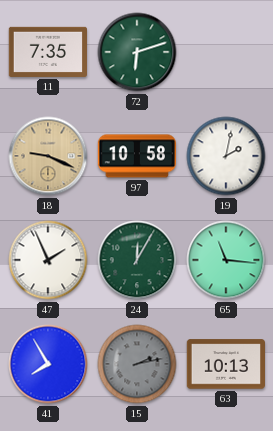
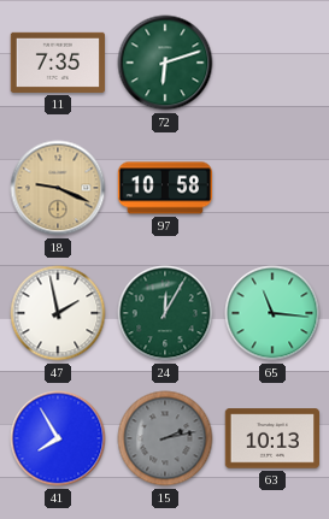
19: 2:02 -> none (226, 156)
47: 1:56 -> 1:58 (58, 313)
